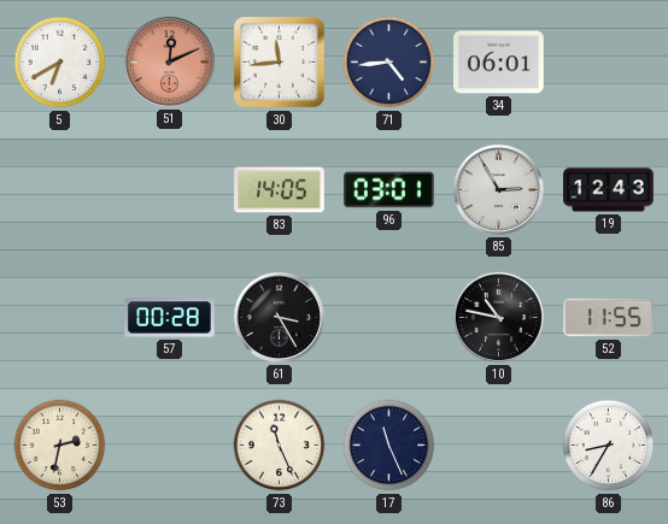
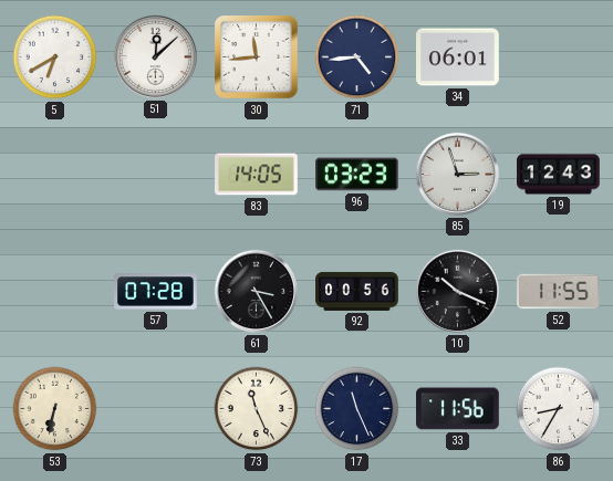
51: 12:11 -> 12:08 (155, 56)
51 dial: salmon -> white (155, 56)
96: 03:01 -> 03:23 (357, 175)
85: 2:55 -> 2:57 (457, 174)
57: 00:28 -> 07:28 (156, 292)
92: none -> 00:56 (357, 291)
10: 10:47 -> 10:19 (457, 291)
53: 2:32 -> 6:32 (55, 409)
33: none -> 11:56 (458, 409)
